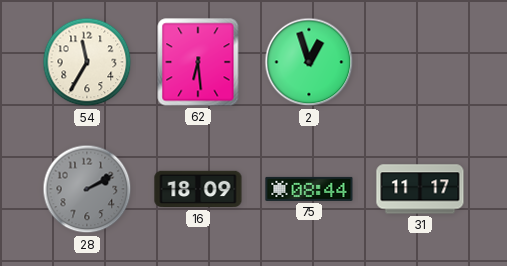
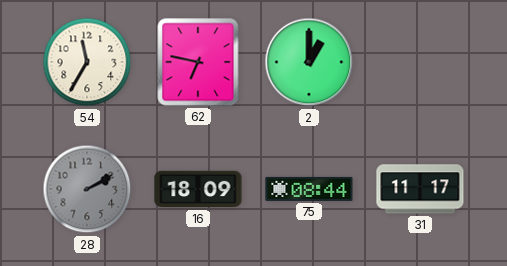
62: 6:29 -> 6:47 (198, 62)
2: 12:57 -> 1:00 (309, 62)
